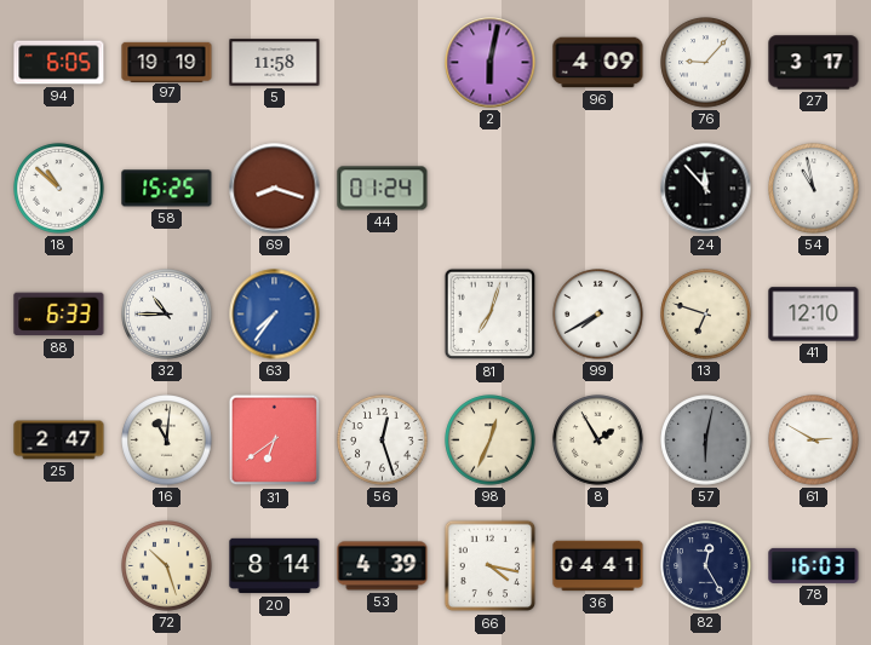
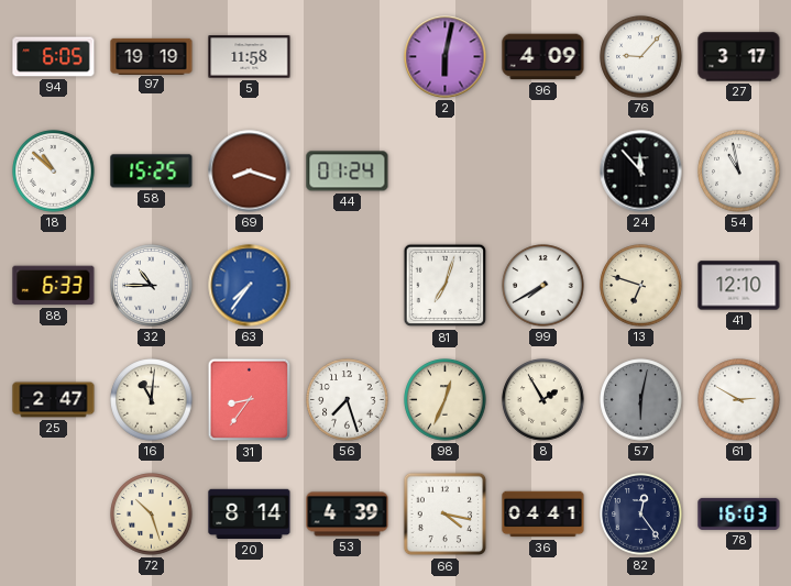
31: 6:39 -> 8:36 (250, 400)
56: 12:27 -> 7:27 (348, 400)
82: 12:25 -> 12:24 (641, 515)
